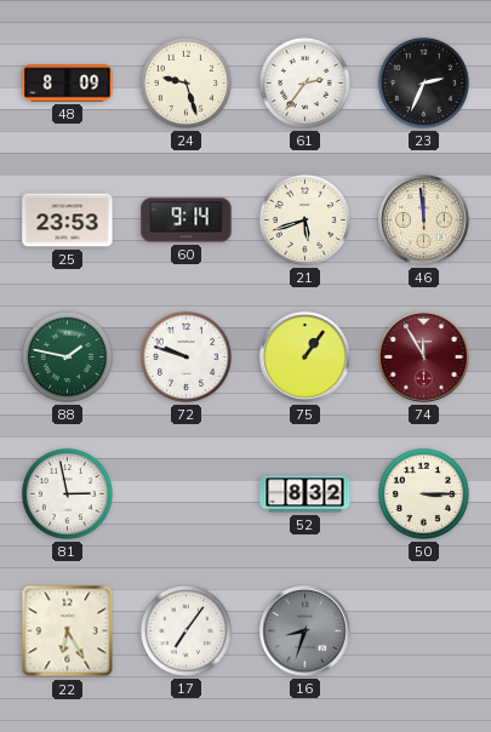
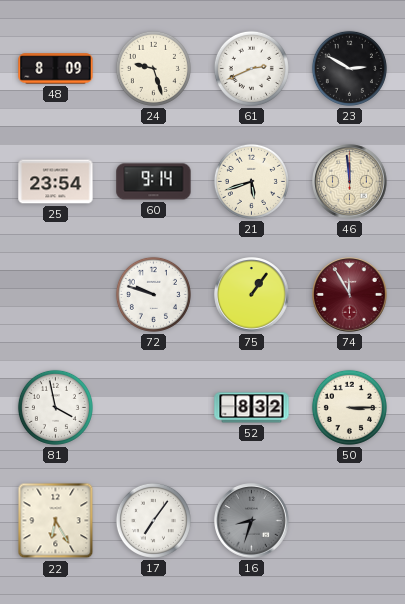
61: 2:36 -> 2:41 (251, 68)
23: 2:34 -> 2:50 (349, 68)
25: 23:53 -> 23:54 (56, 182)
88: 1:47 -> none (67, 356)
81: 2:58 -> 3:58 (55, 407)
